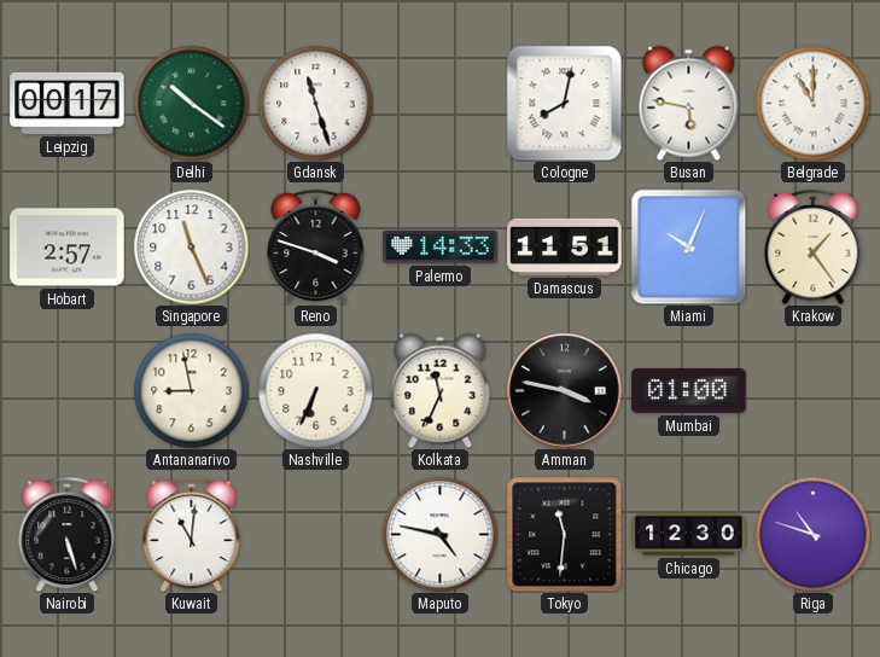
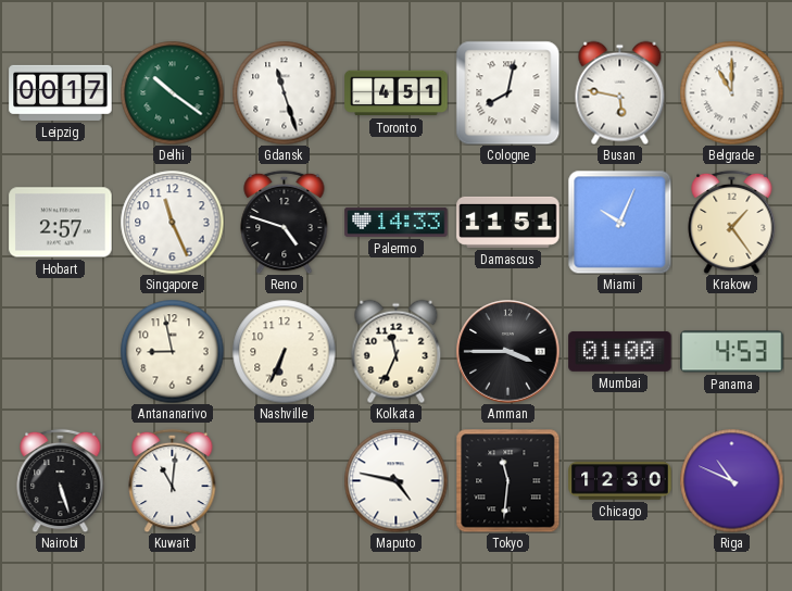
Toronto: none -> 4:51 (397, 93)
Reno: 3:48 -> 4:48 (285, 222)
Amman: 3:47 -> 3:45 (508, 352)
Panama: none -> 4:53 (732, 352)
Riga: 10:48 -> 10:49 (731, 480)
